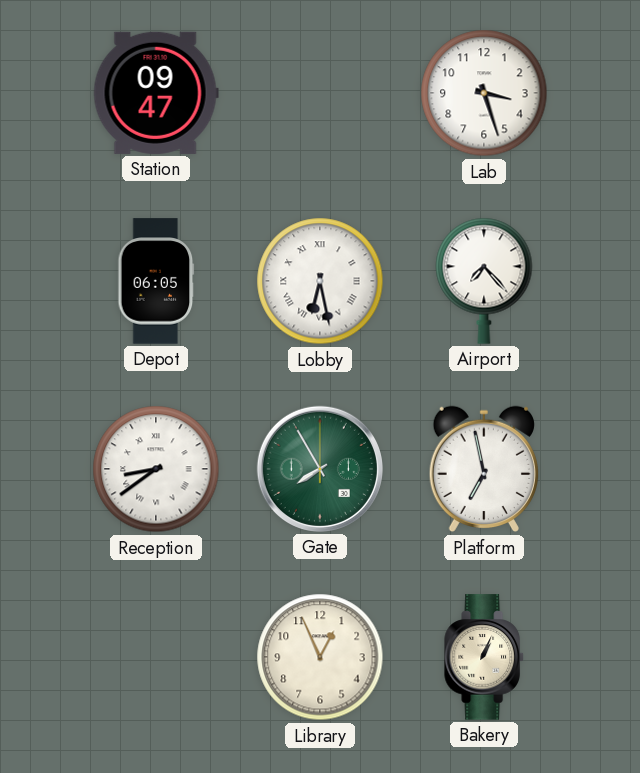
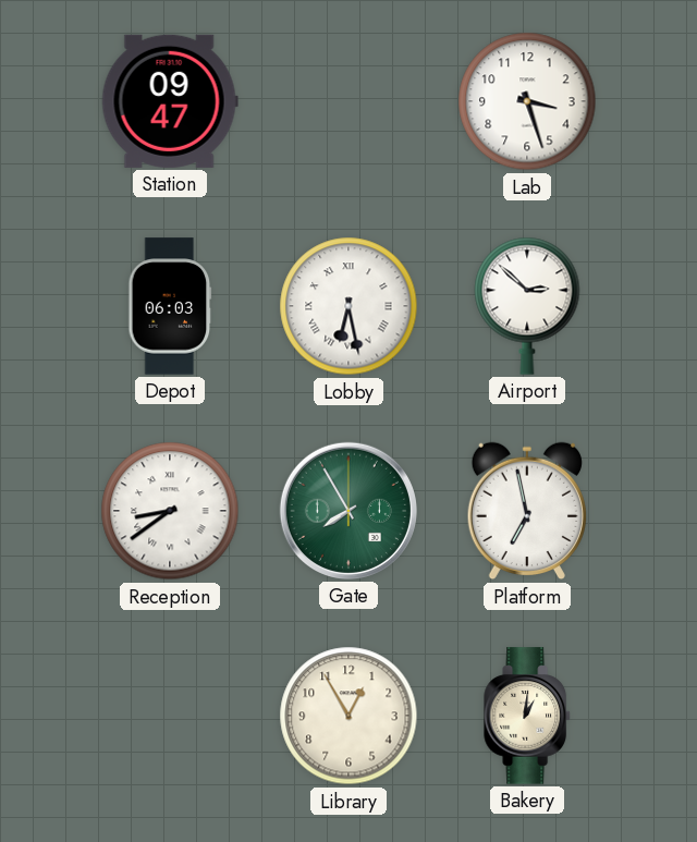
Depot: 06:05 -> 06:03 (170, 306)
Airport: 7:23 -> 2:52 (527, 306)
Library: 12:56 -> 12:55 (348, 716)
Bakery: 1:04 -> 1:01 (527, 716)
